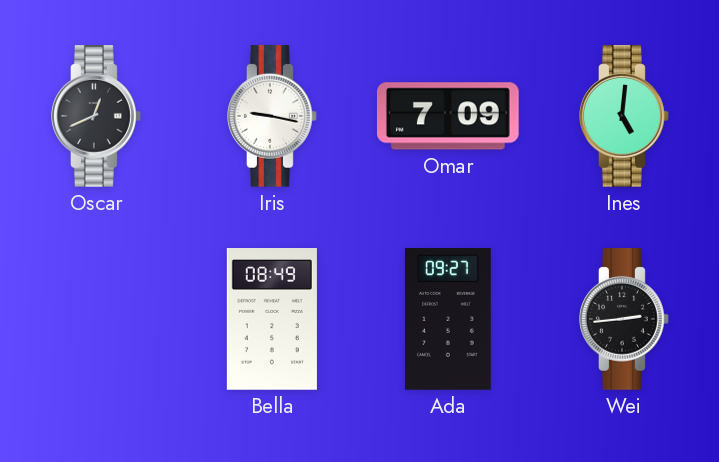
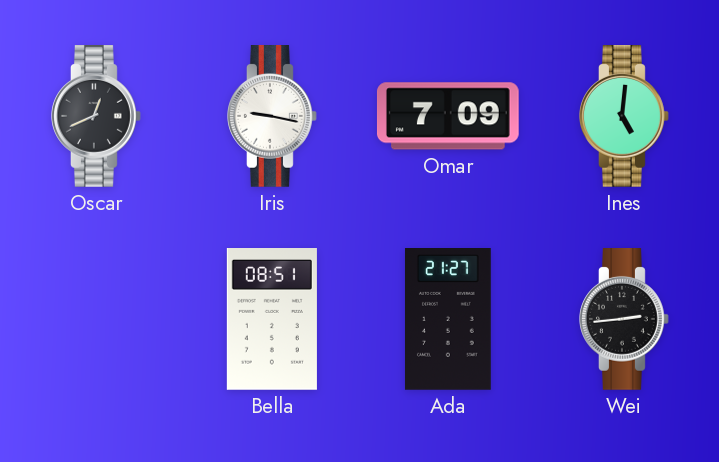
Bella: 08:49 -> 08:51 (272, 320)
Ada: 09:27 -> 21:27 (448, 320)
